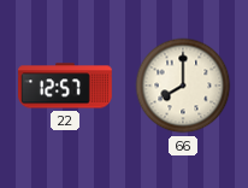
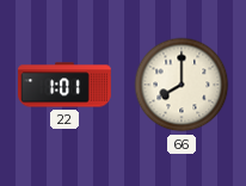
22: 12:57 -> 1:01 (64, 85)
